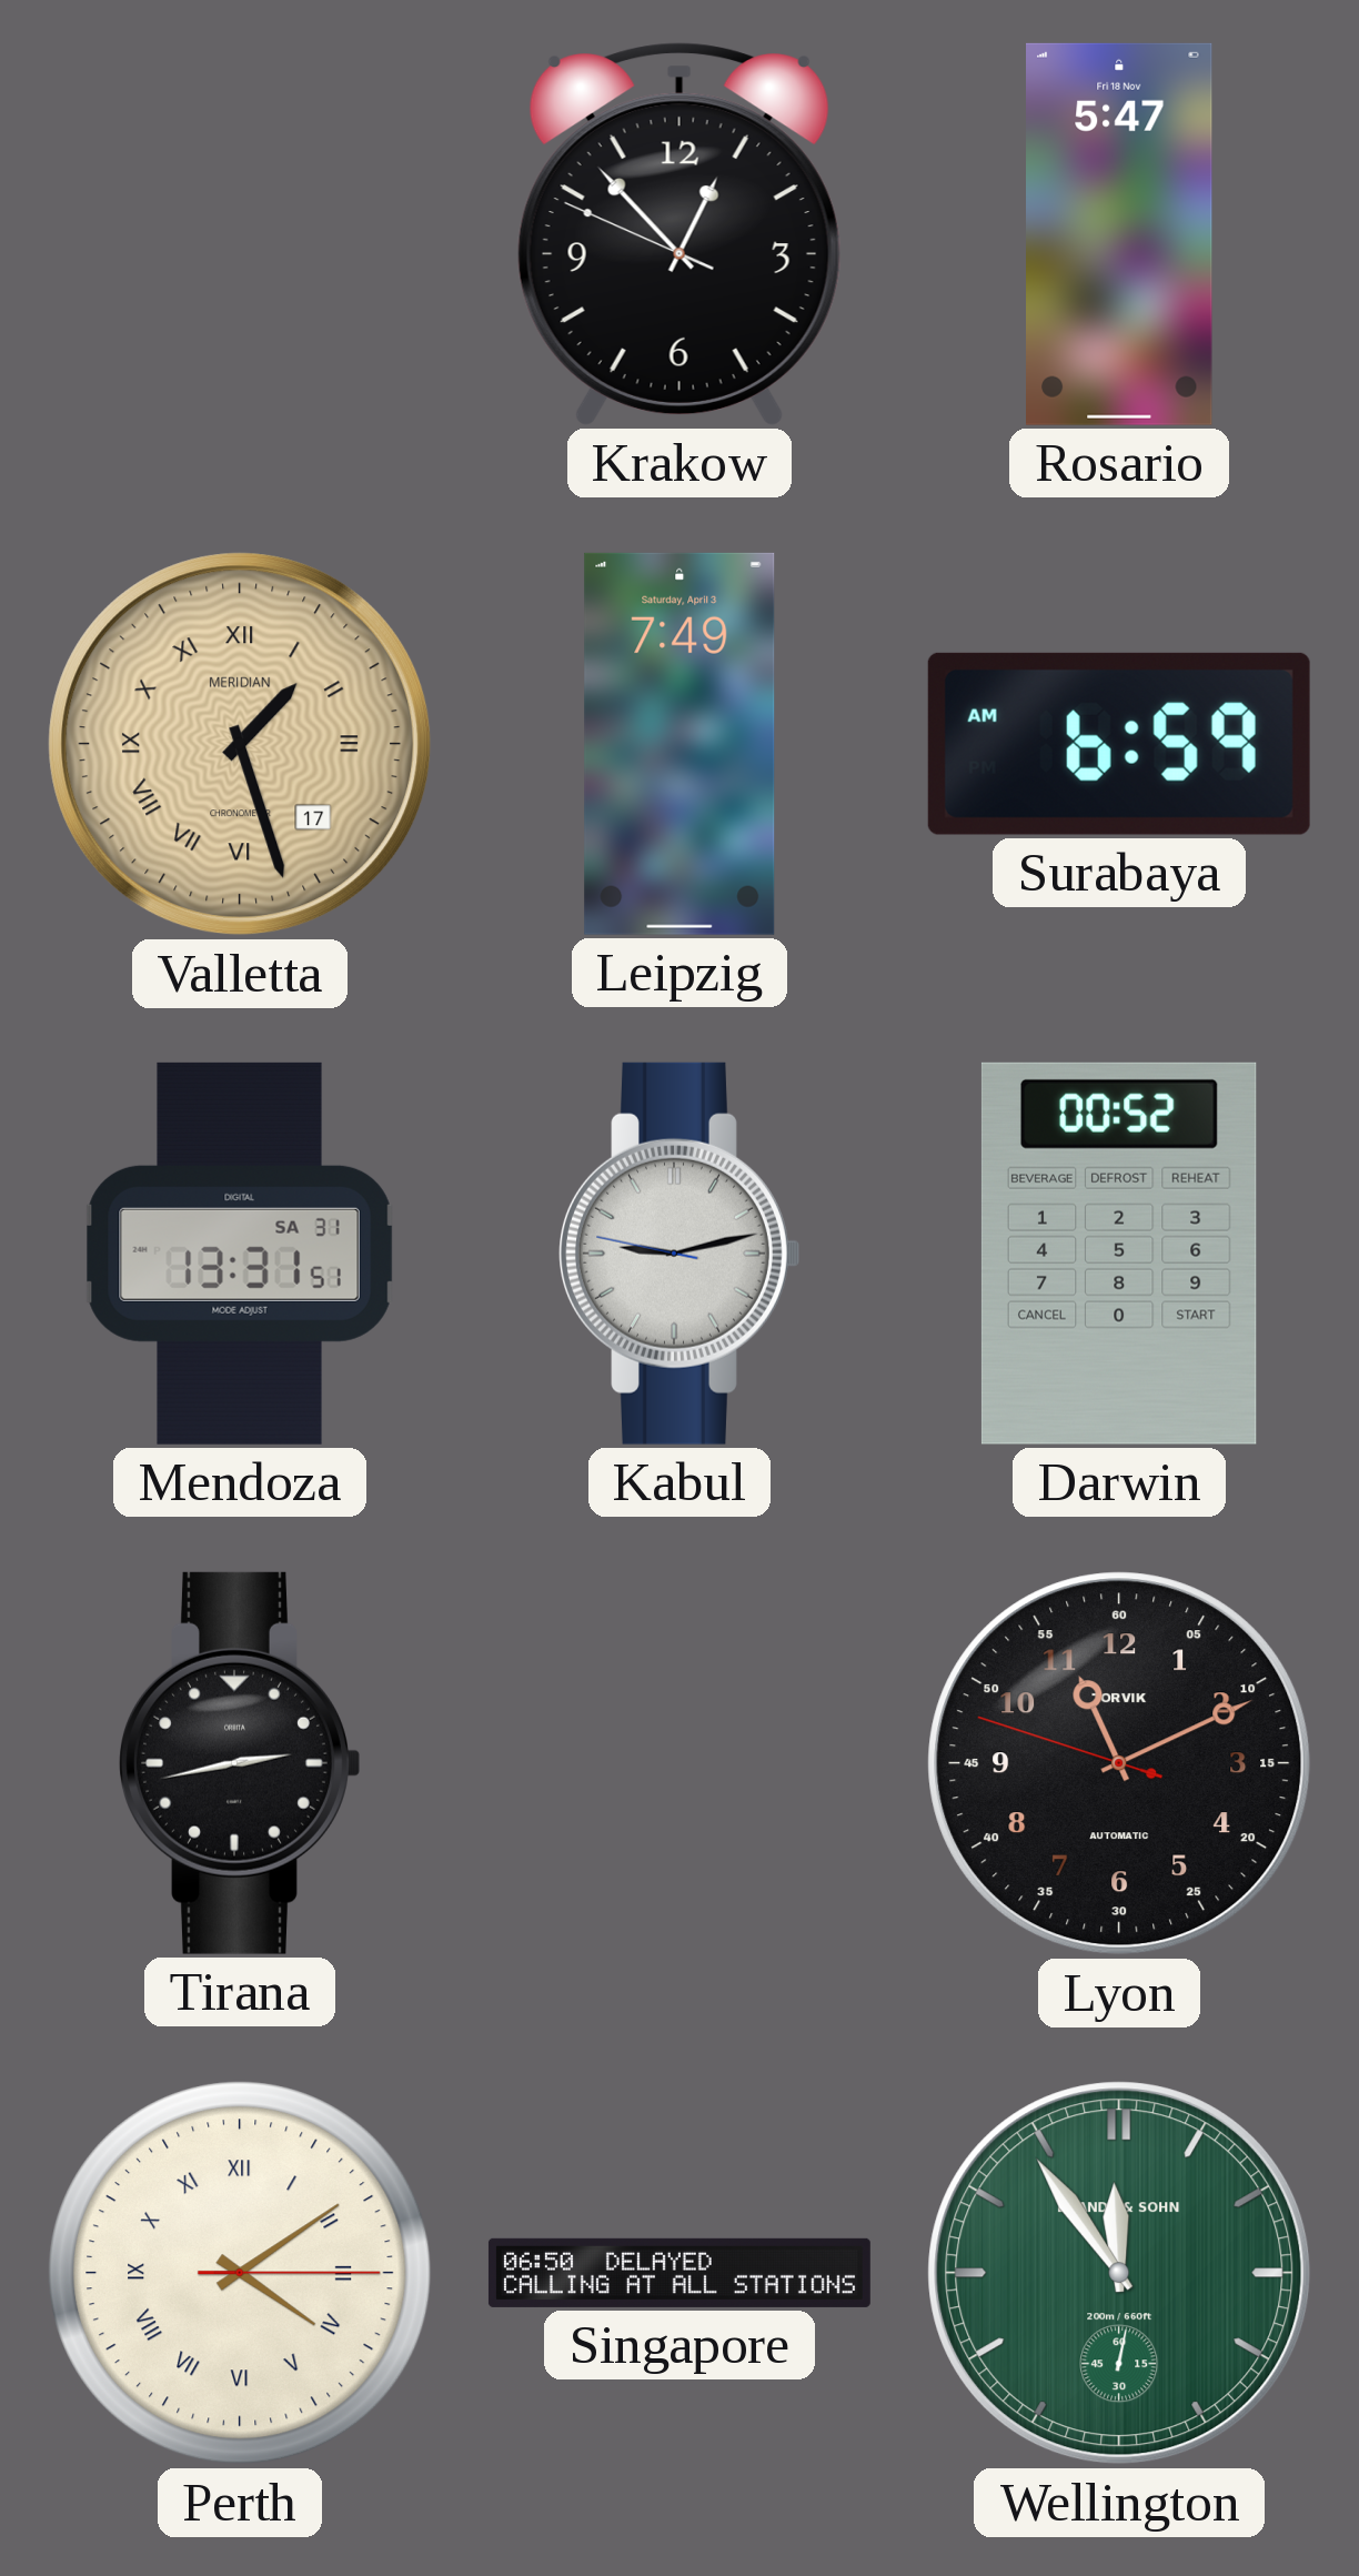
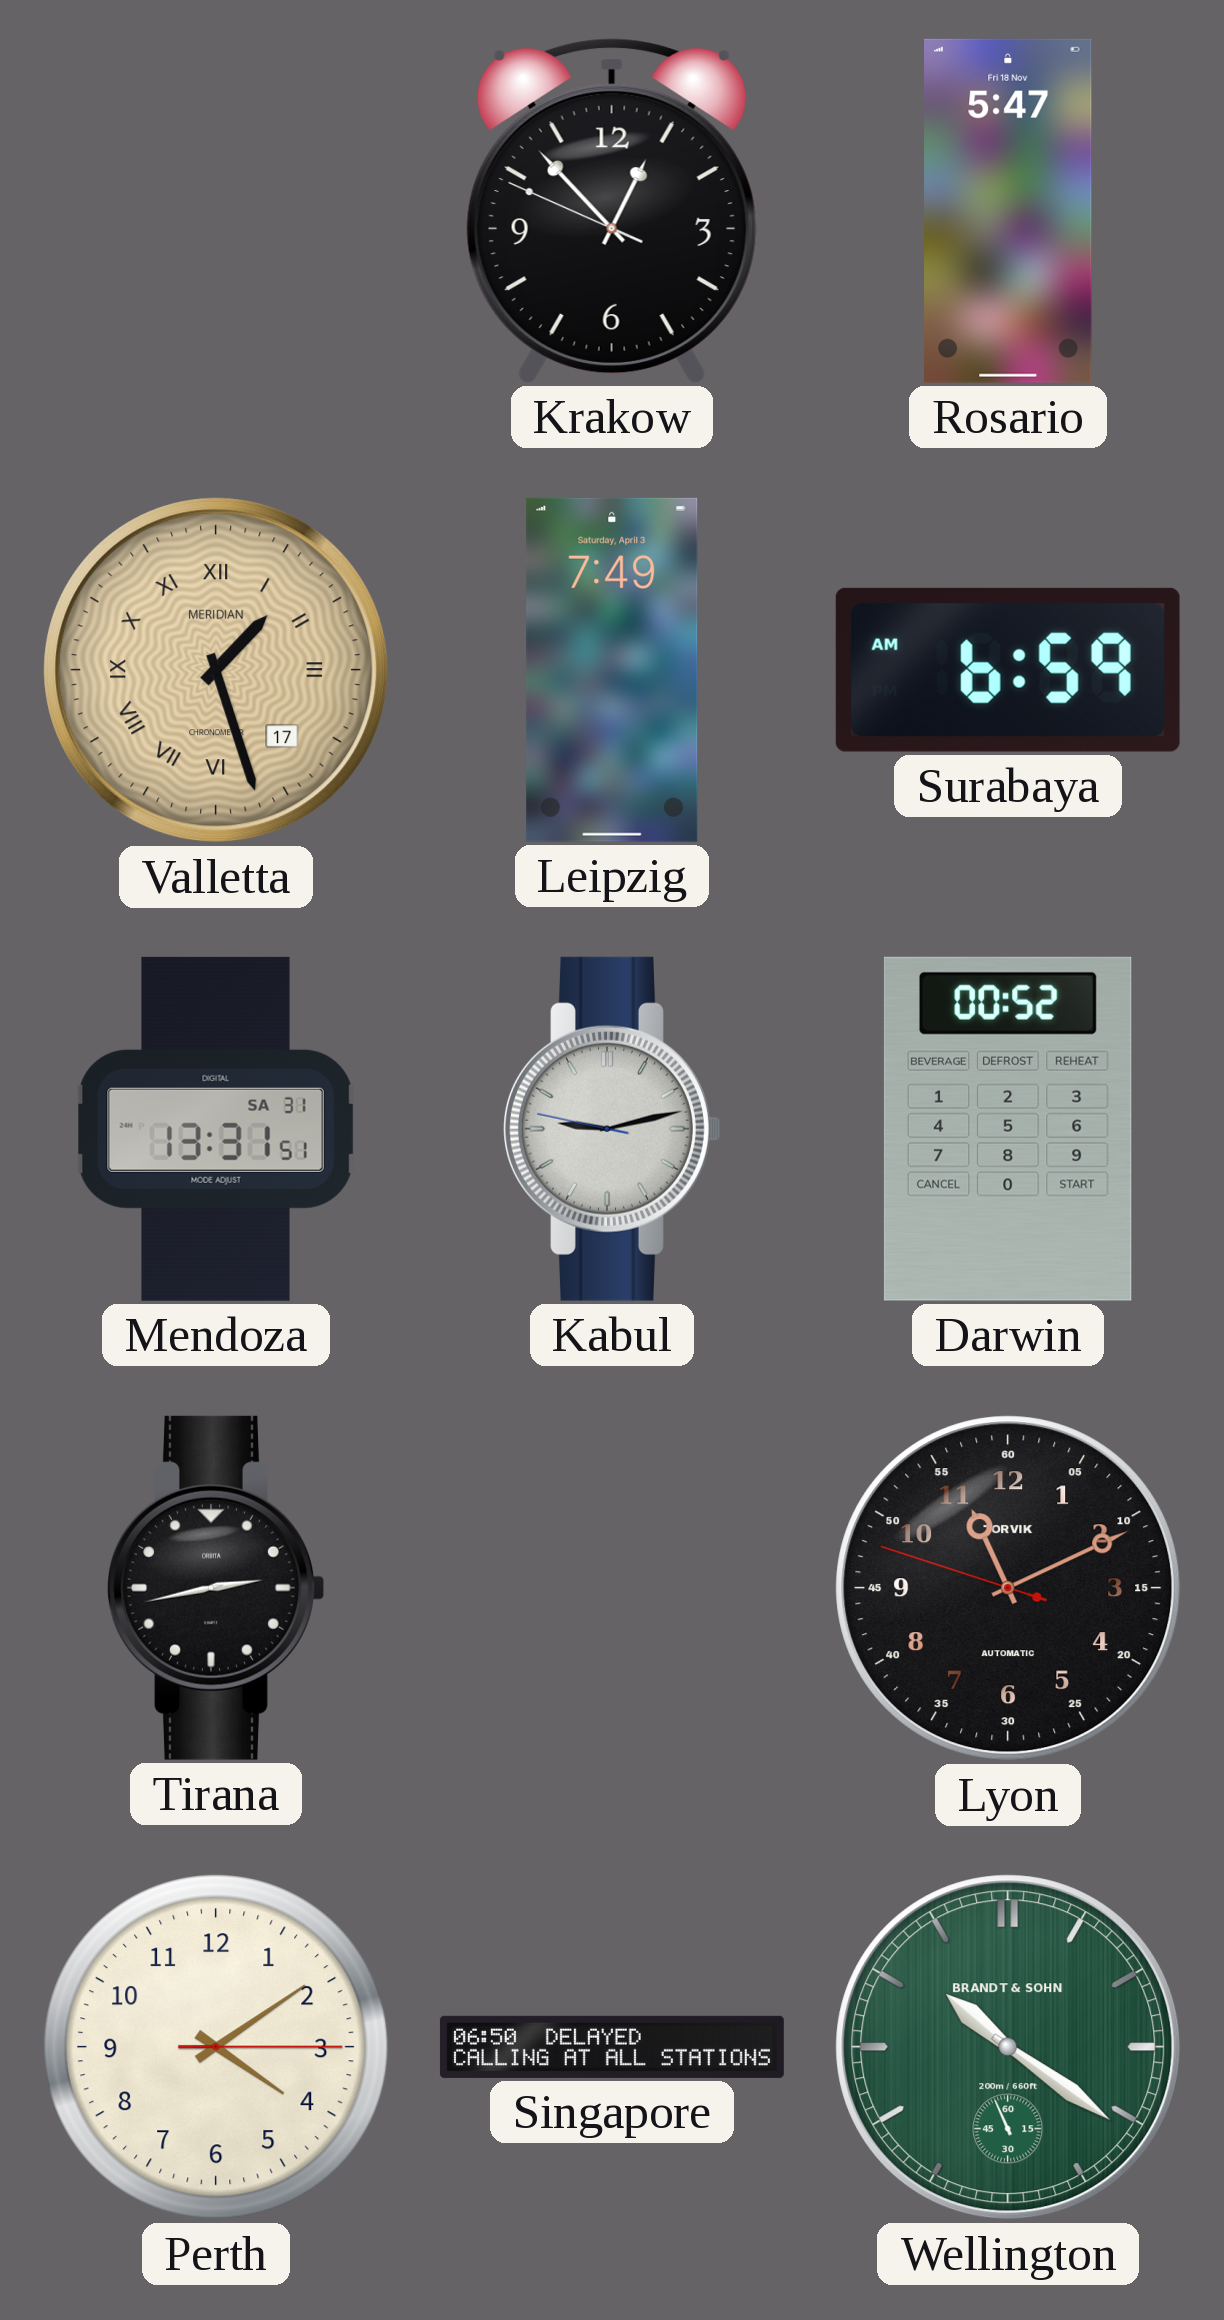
Perth numerals: Roman -> Arabic (216, 2047)
Wellington: 11:54 -> 10:20 (1008, 2047)
